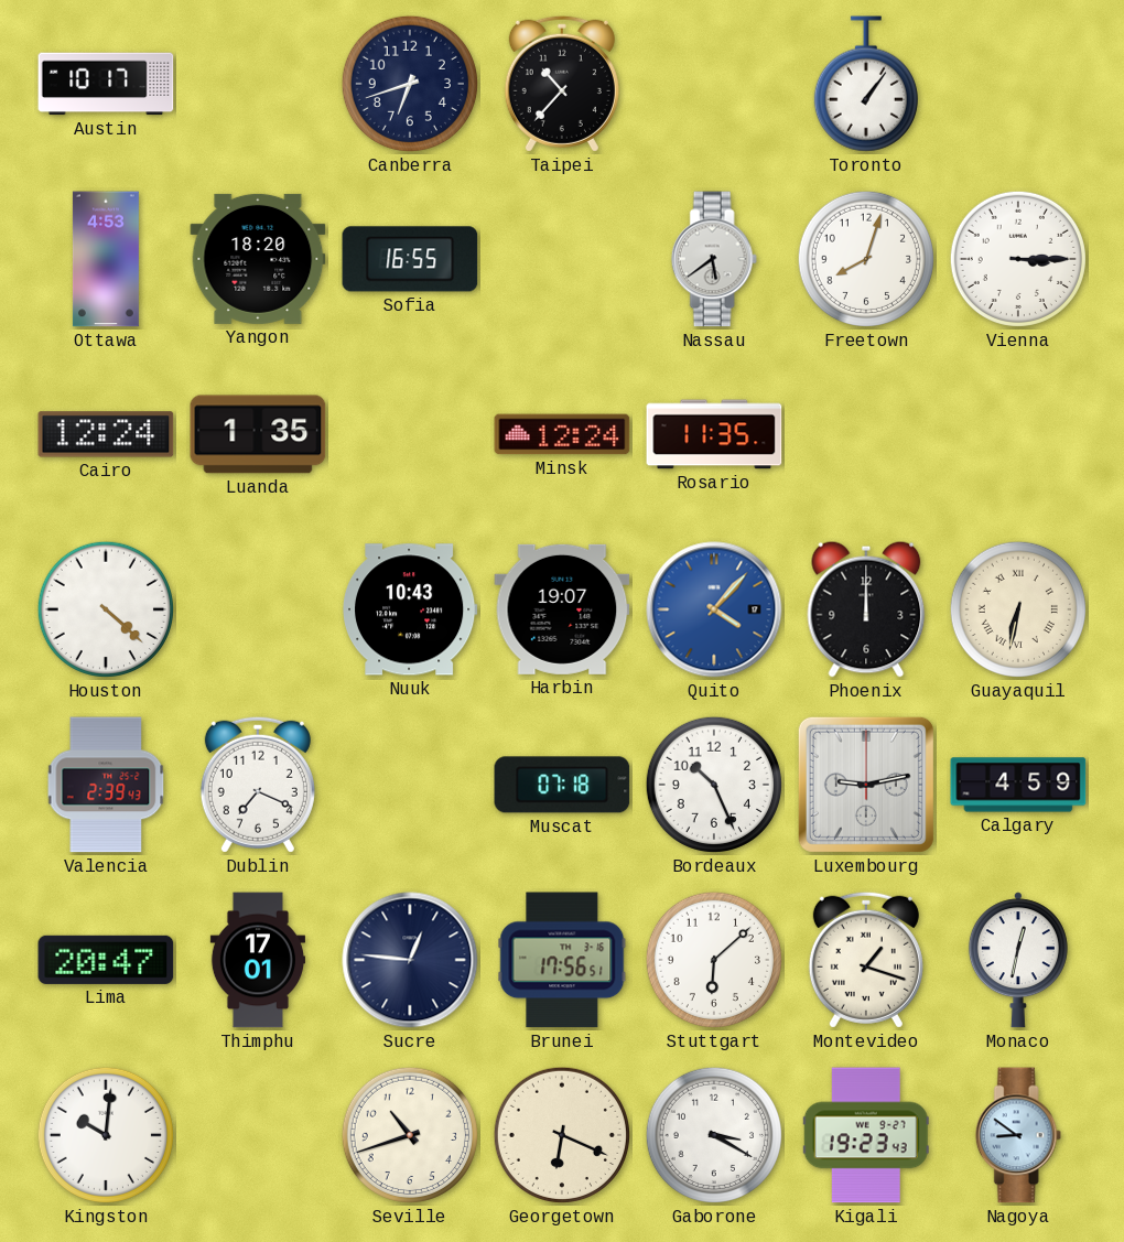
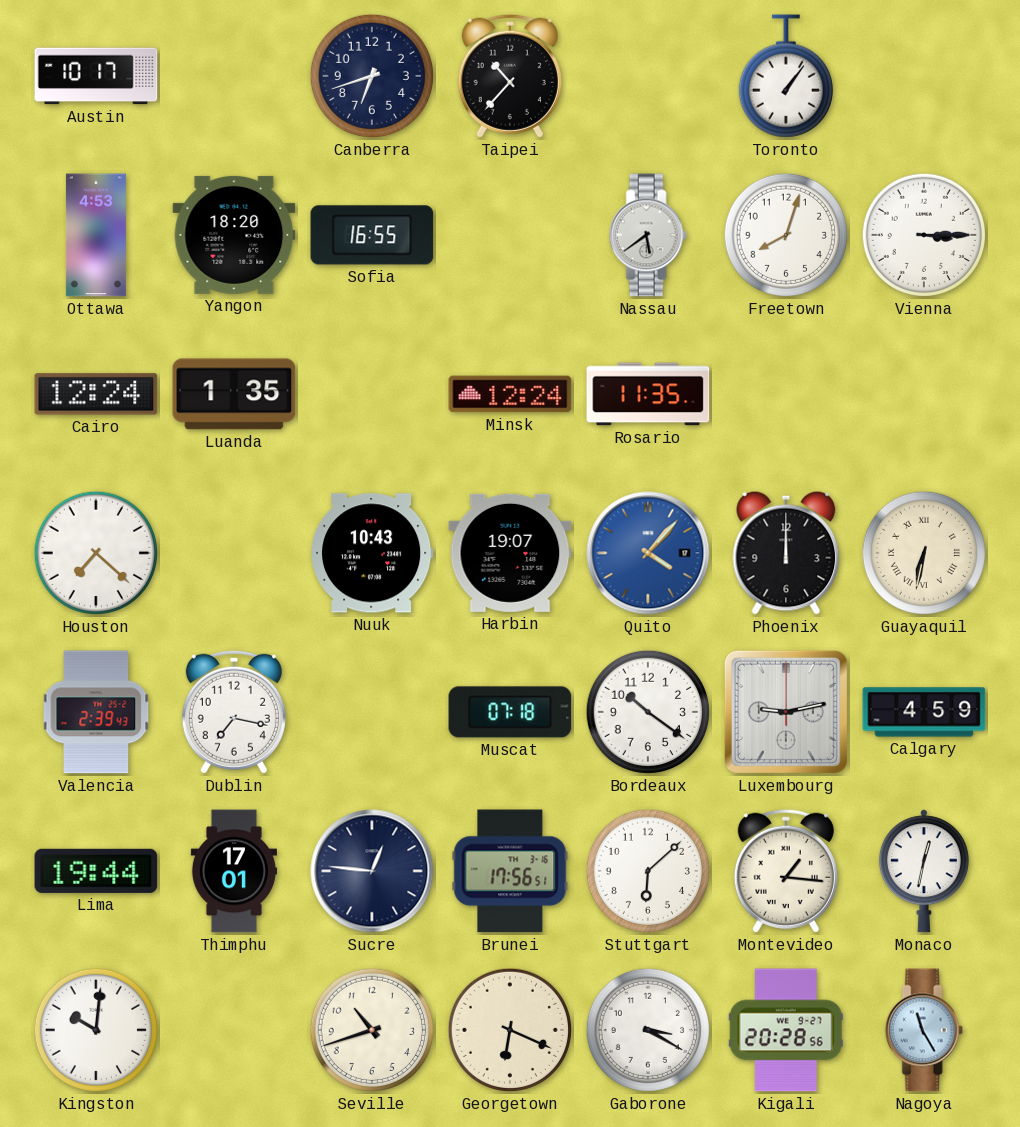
Houston: 4:22 -> 7:22 (96, 553)
Dublin: 7:19 -> 7:17 (234, 712)
Bordeaux: 10:26 -> 10:21 (648, 712)
Lima: 20:47 -> 19:44 (96, 871)
Montevideo: 1:18 -> 1:16 (786, 871)
Kigali: 19:23 -> 20:28 (786, 1030)
Nagoya: 8:51 -> 11:25 (924, 1030)
